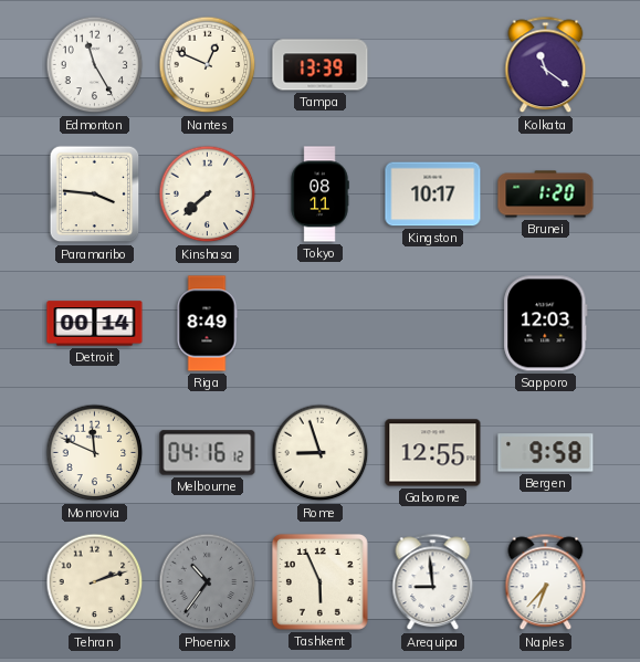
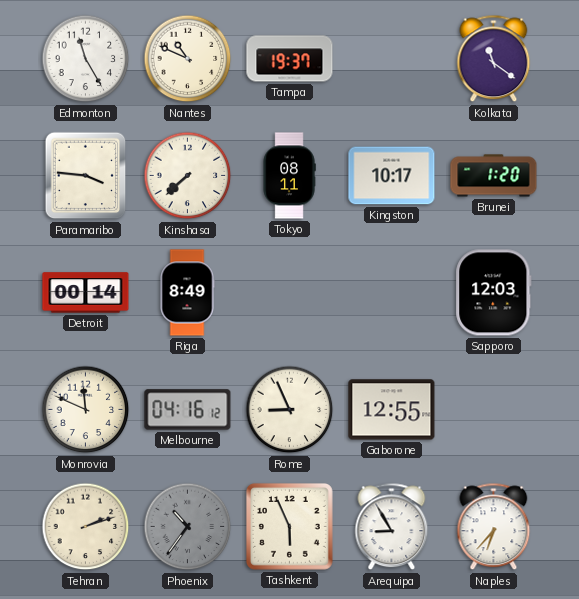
Nantes: 12:49 -> 10:49 (188, 59)
Tampa: 13:39 -> 19:37 (290, 59)
Rome: 8:57 -> 8:56 (290, 410)
Bergen: 9:58 -> none (546, 453)
Arequipa: 8:59 -> 8:55 (392, 527)
